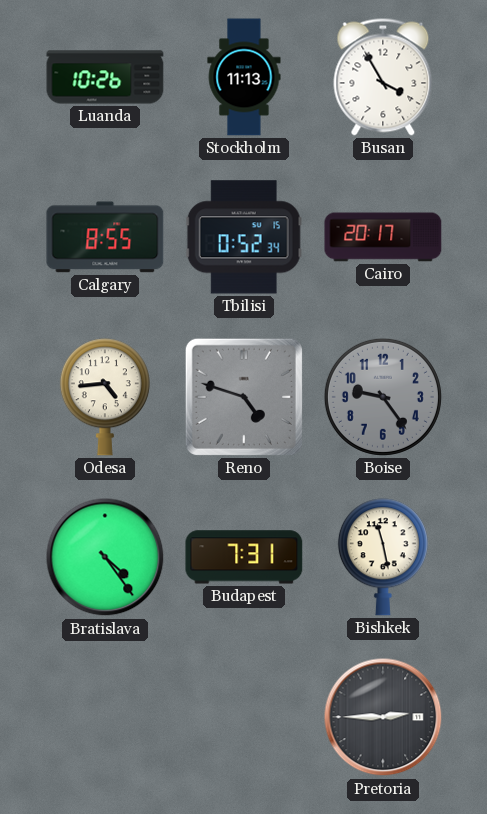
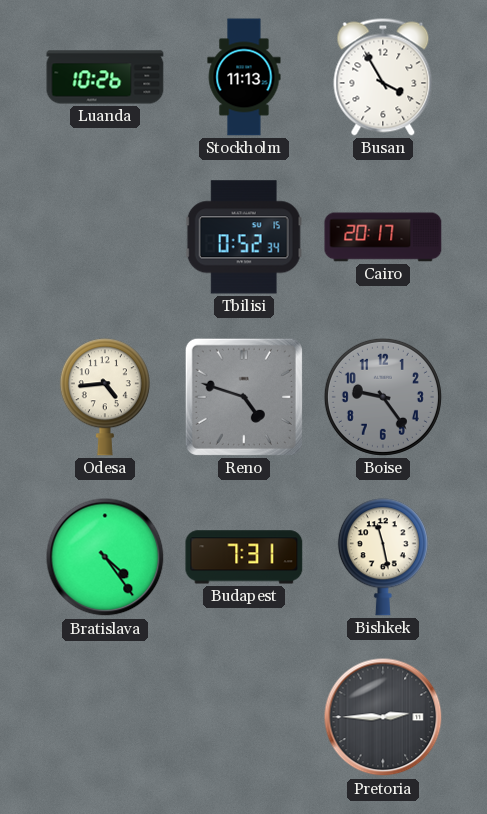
Calgary: 8:55 -> none (105, 237)
